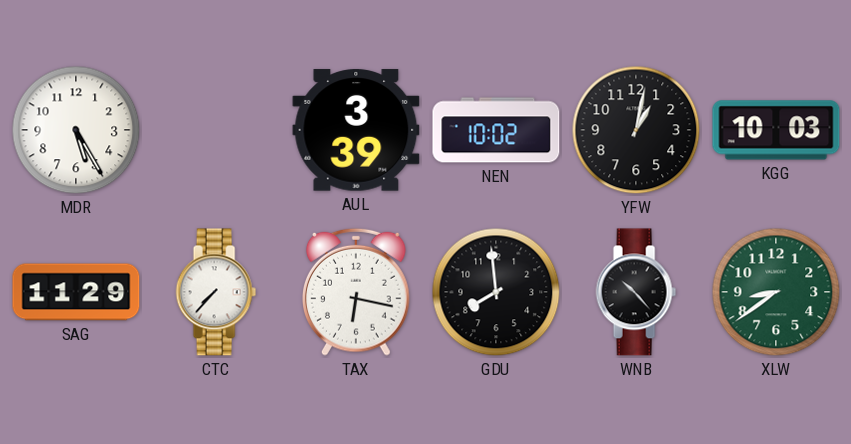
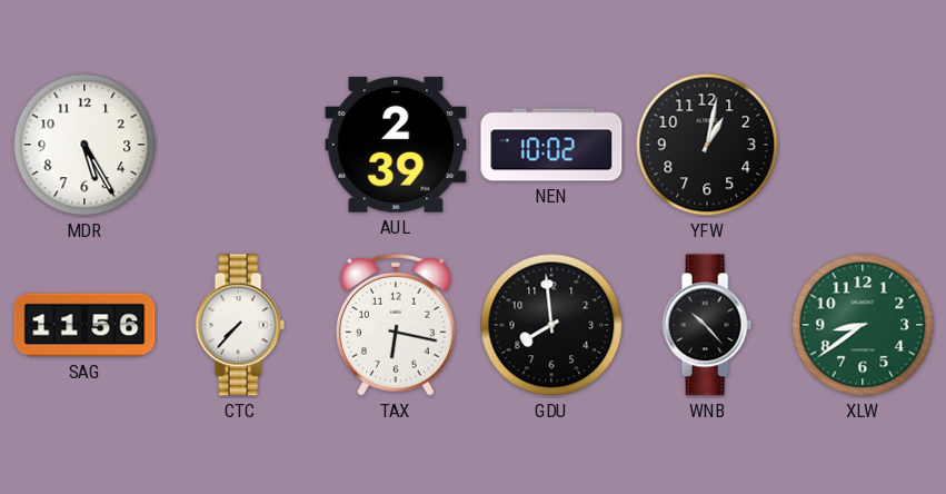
AUL: 3:39 -> 2:39 (396, 145)
KGG: 10:03 -> none (776, 130)
SAG: 11:29 -> 11:56 (84, 325)
